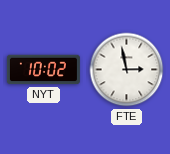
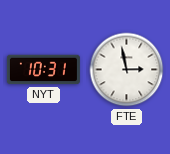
NYT: 10:02 -> 10:31 (43, 70)
